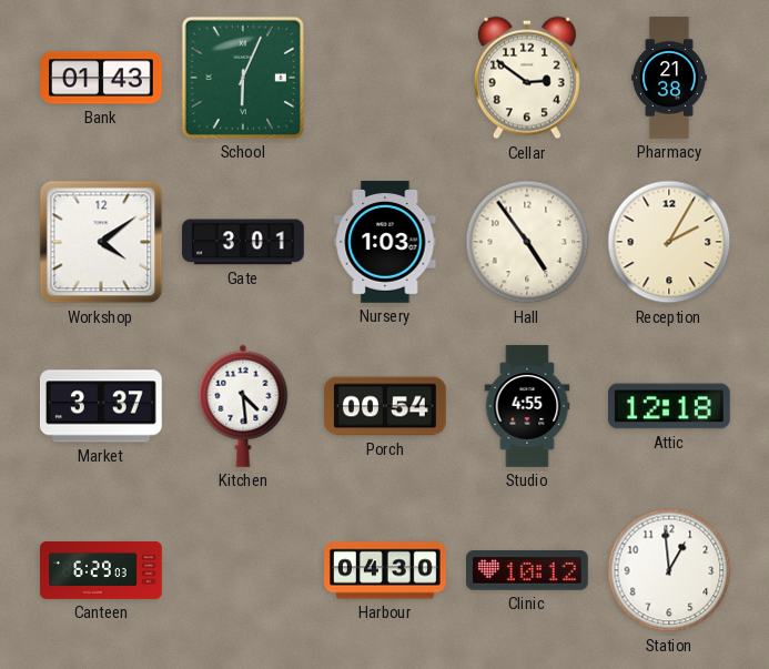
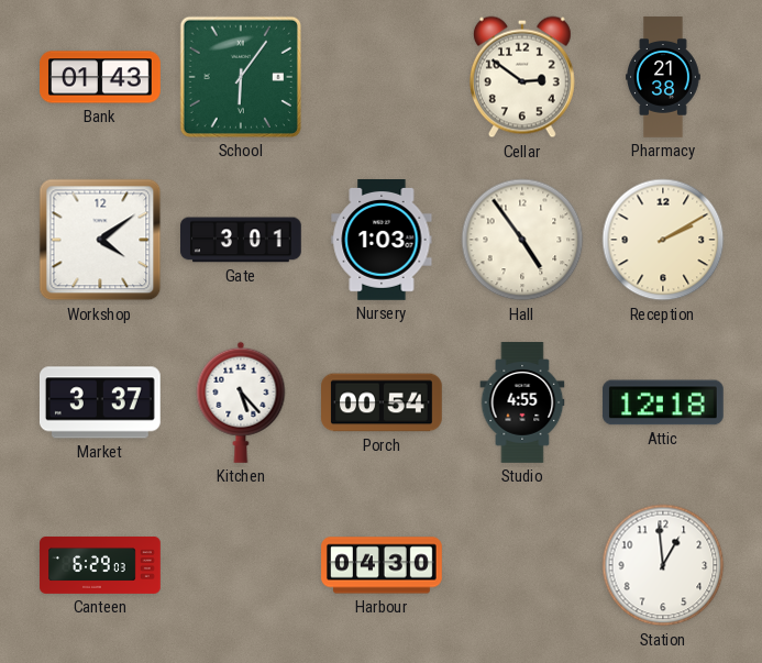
School: 6:04 -> 6:06 (241, 77)
Reception: 2:05 -> 2:10 (663, 240)
Kitchen: 4:29 -> 5:23 (241, 402)
Clinic: 10:12 -> none (527, 571)
